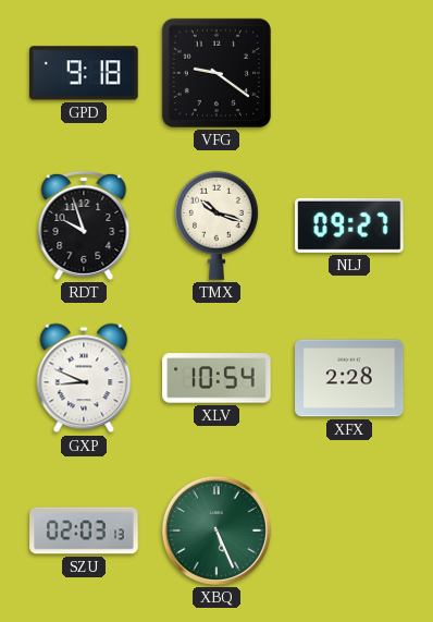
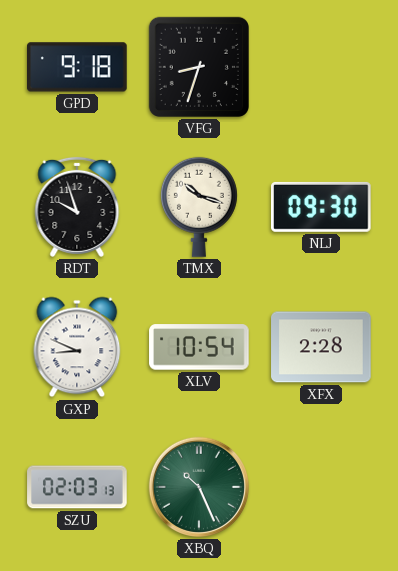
VFG: 9:21 -> 8:33 (199, 67)
NLJ: 09:27 -> 09:30 (322, 207)
XBQ: 5:26 -> 10:26 (199, 487)
